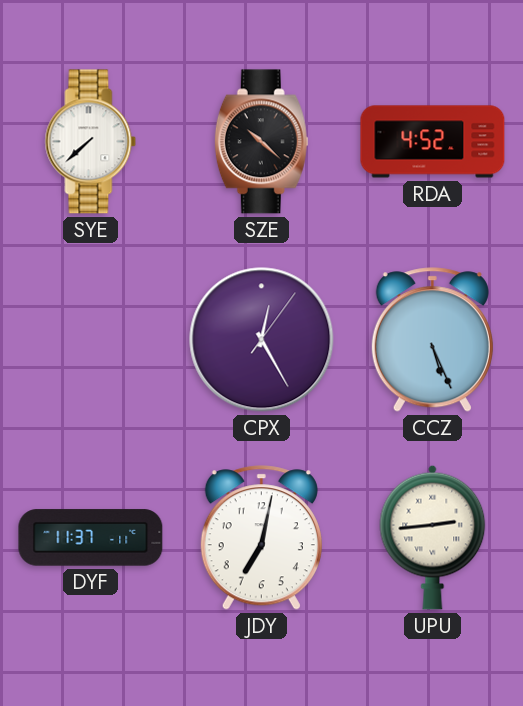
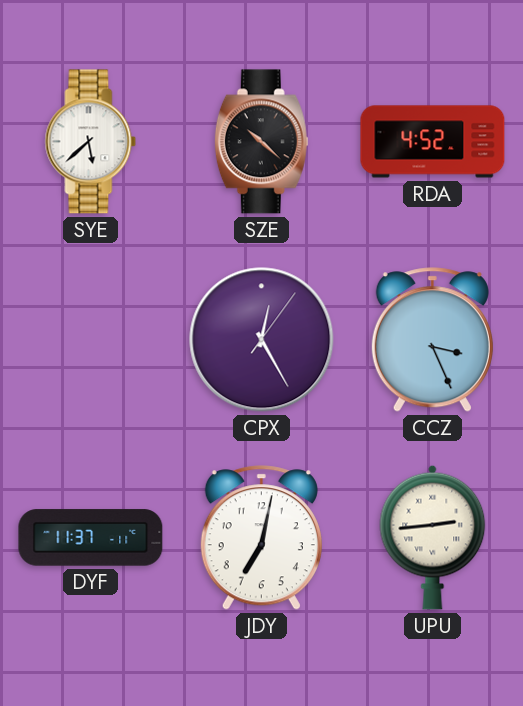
SYE: 7:38 -> 5:38 (91, 142)
CCZ: 5:26 -> 3:26 (432, 340)
